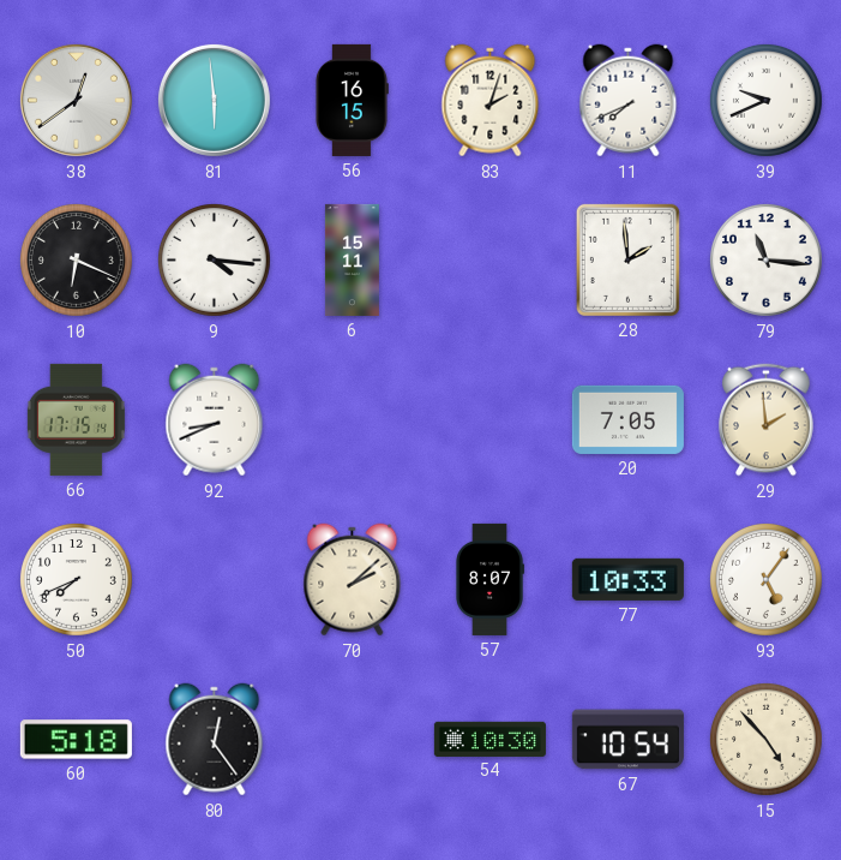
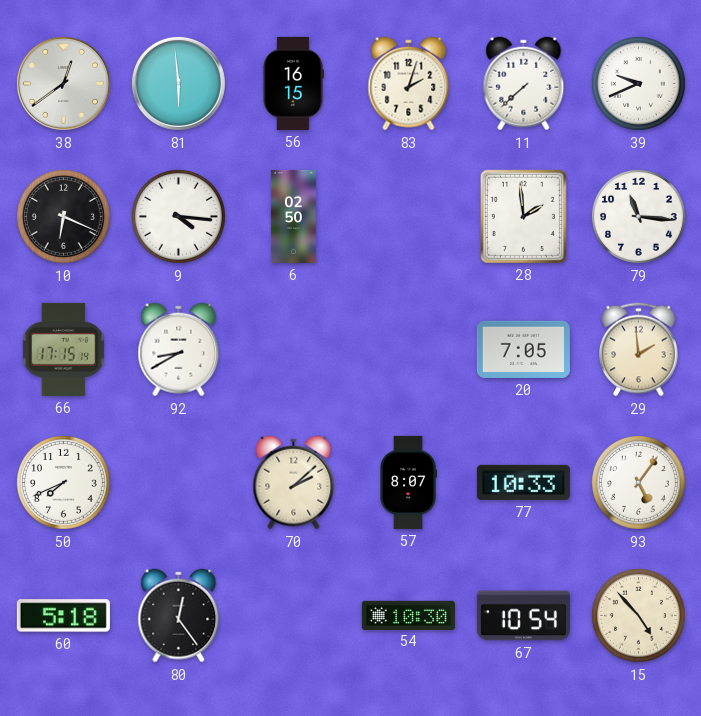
11: 7:41 -> 7:38 (524, 84)
6: 15:11 -> 02:50 (293, 216)
92: 8:41 -> 8:40 (179, 350)
